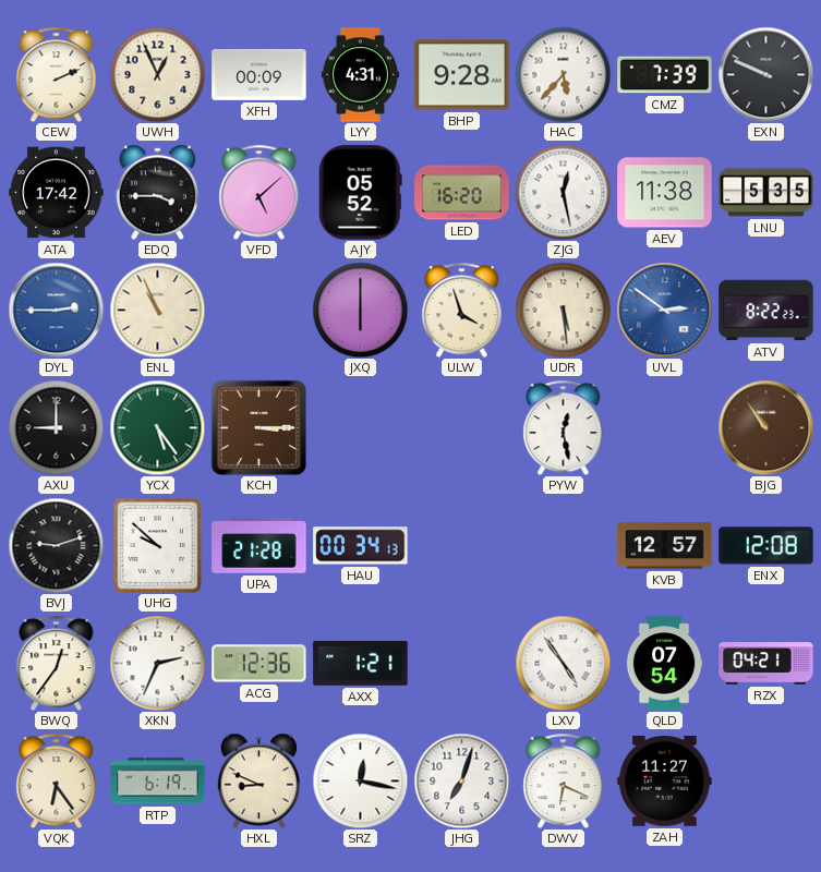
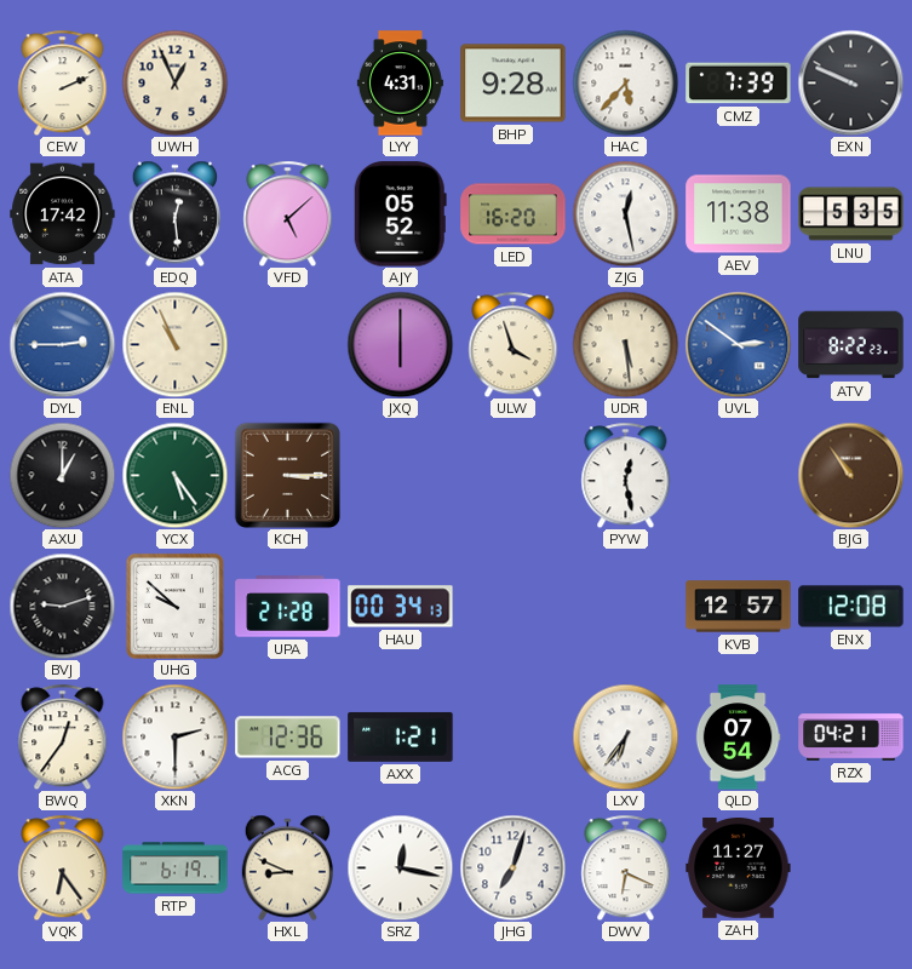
XFH: 00:09 -> none (259, 74)
EDQ: 3:45 -> 12:29 (174, 213)
AXU: 9:00 -> 1:00 (62, 475)
XKN: 2:34 -> 2:30 (174, 736)
LXV: 4:54 -> 6:36 (625, 736)
